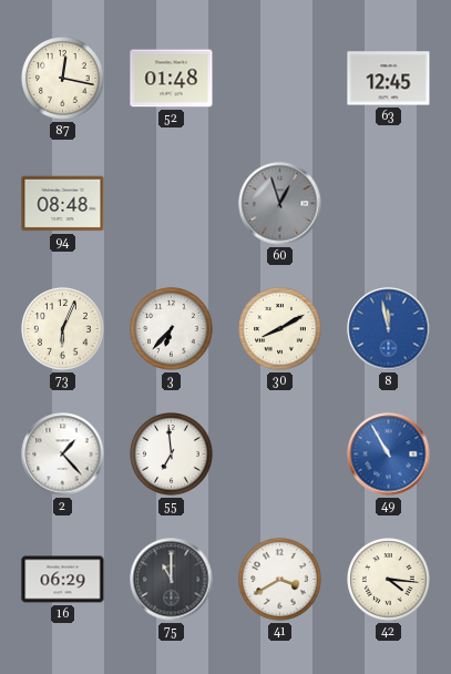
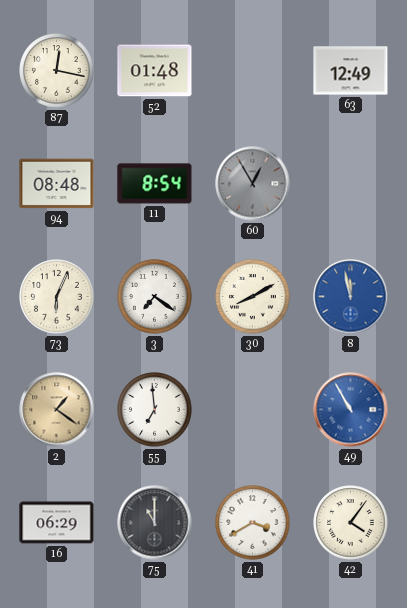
63: 12:45 -> 12:49 (351, 71)
11: none -> 8:54 (155, 184)
60: 12:57 -> 12:55 (253, 184)
3: 6:37 -> 7:21 (155, 297)
2: 1:23 -> 1:21 (57, 410)
2 dial: white -> champagne (57, 410)
42: 4:16 -> 4:06 (351, 523)
